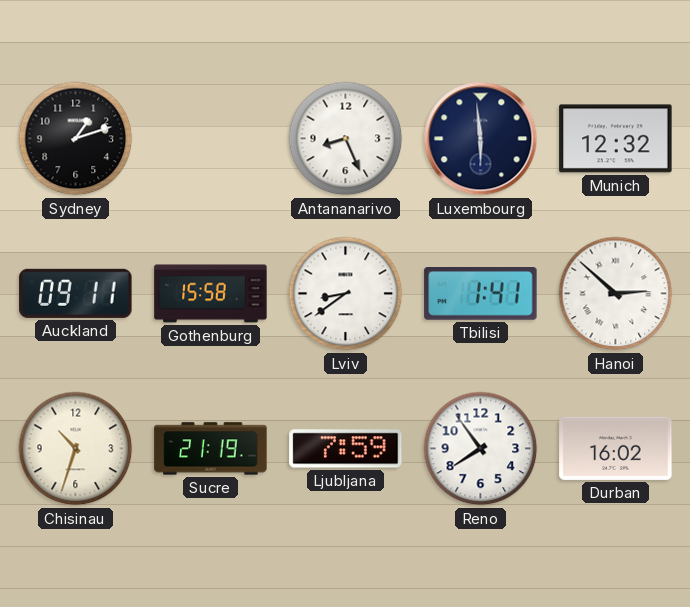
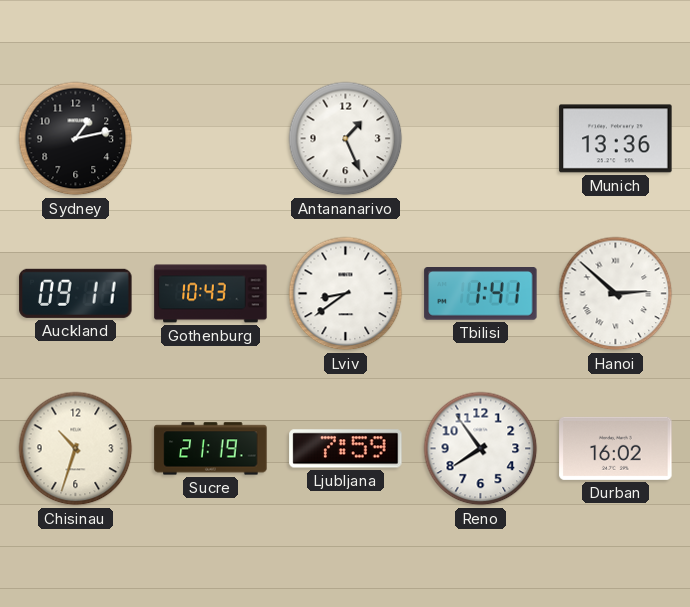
Sydney: 1:12 -> 1:13 (76, 139)
Antananarivo: 8:26 -> 1:26 (346, 139)
Luxembourg: 5:59 -> none (481, 139)
Munich: 12:32 -> 13:36 (616, 139)
Gothenburg: 15:58 -> 10:43 (211, 294)
